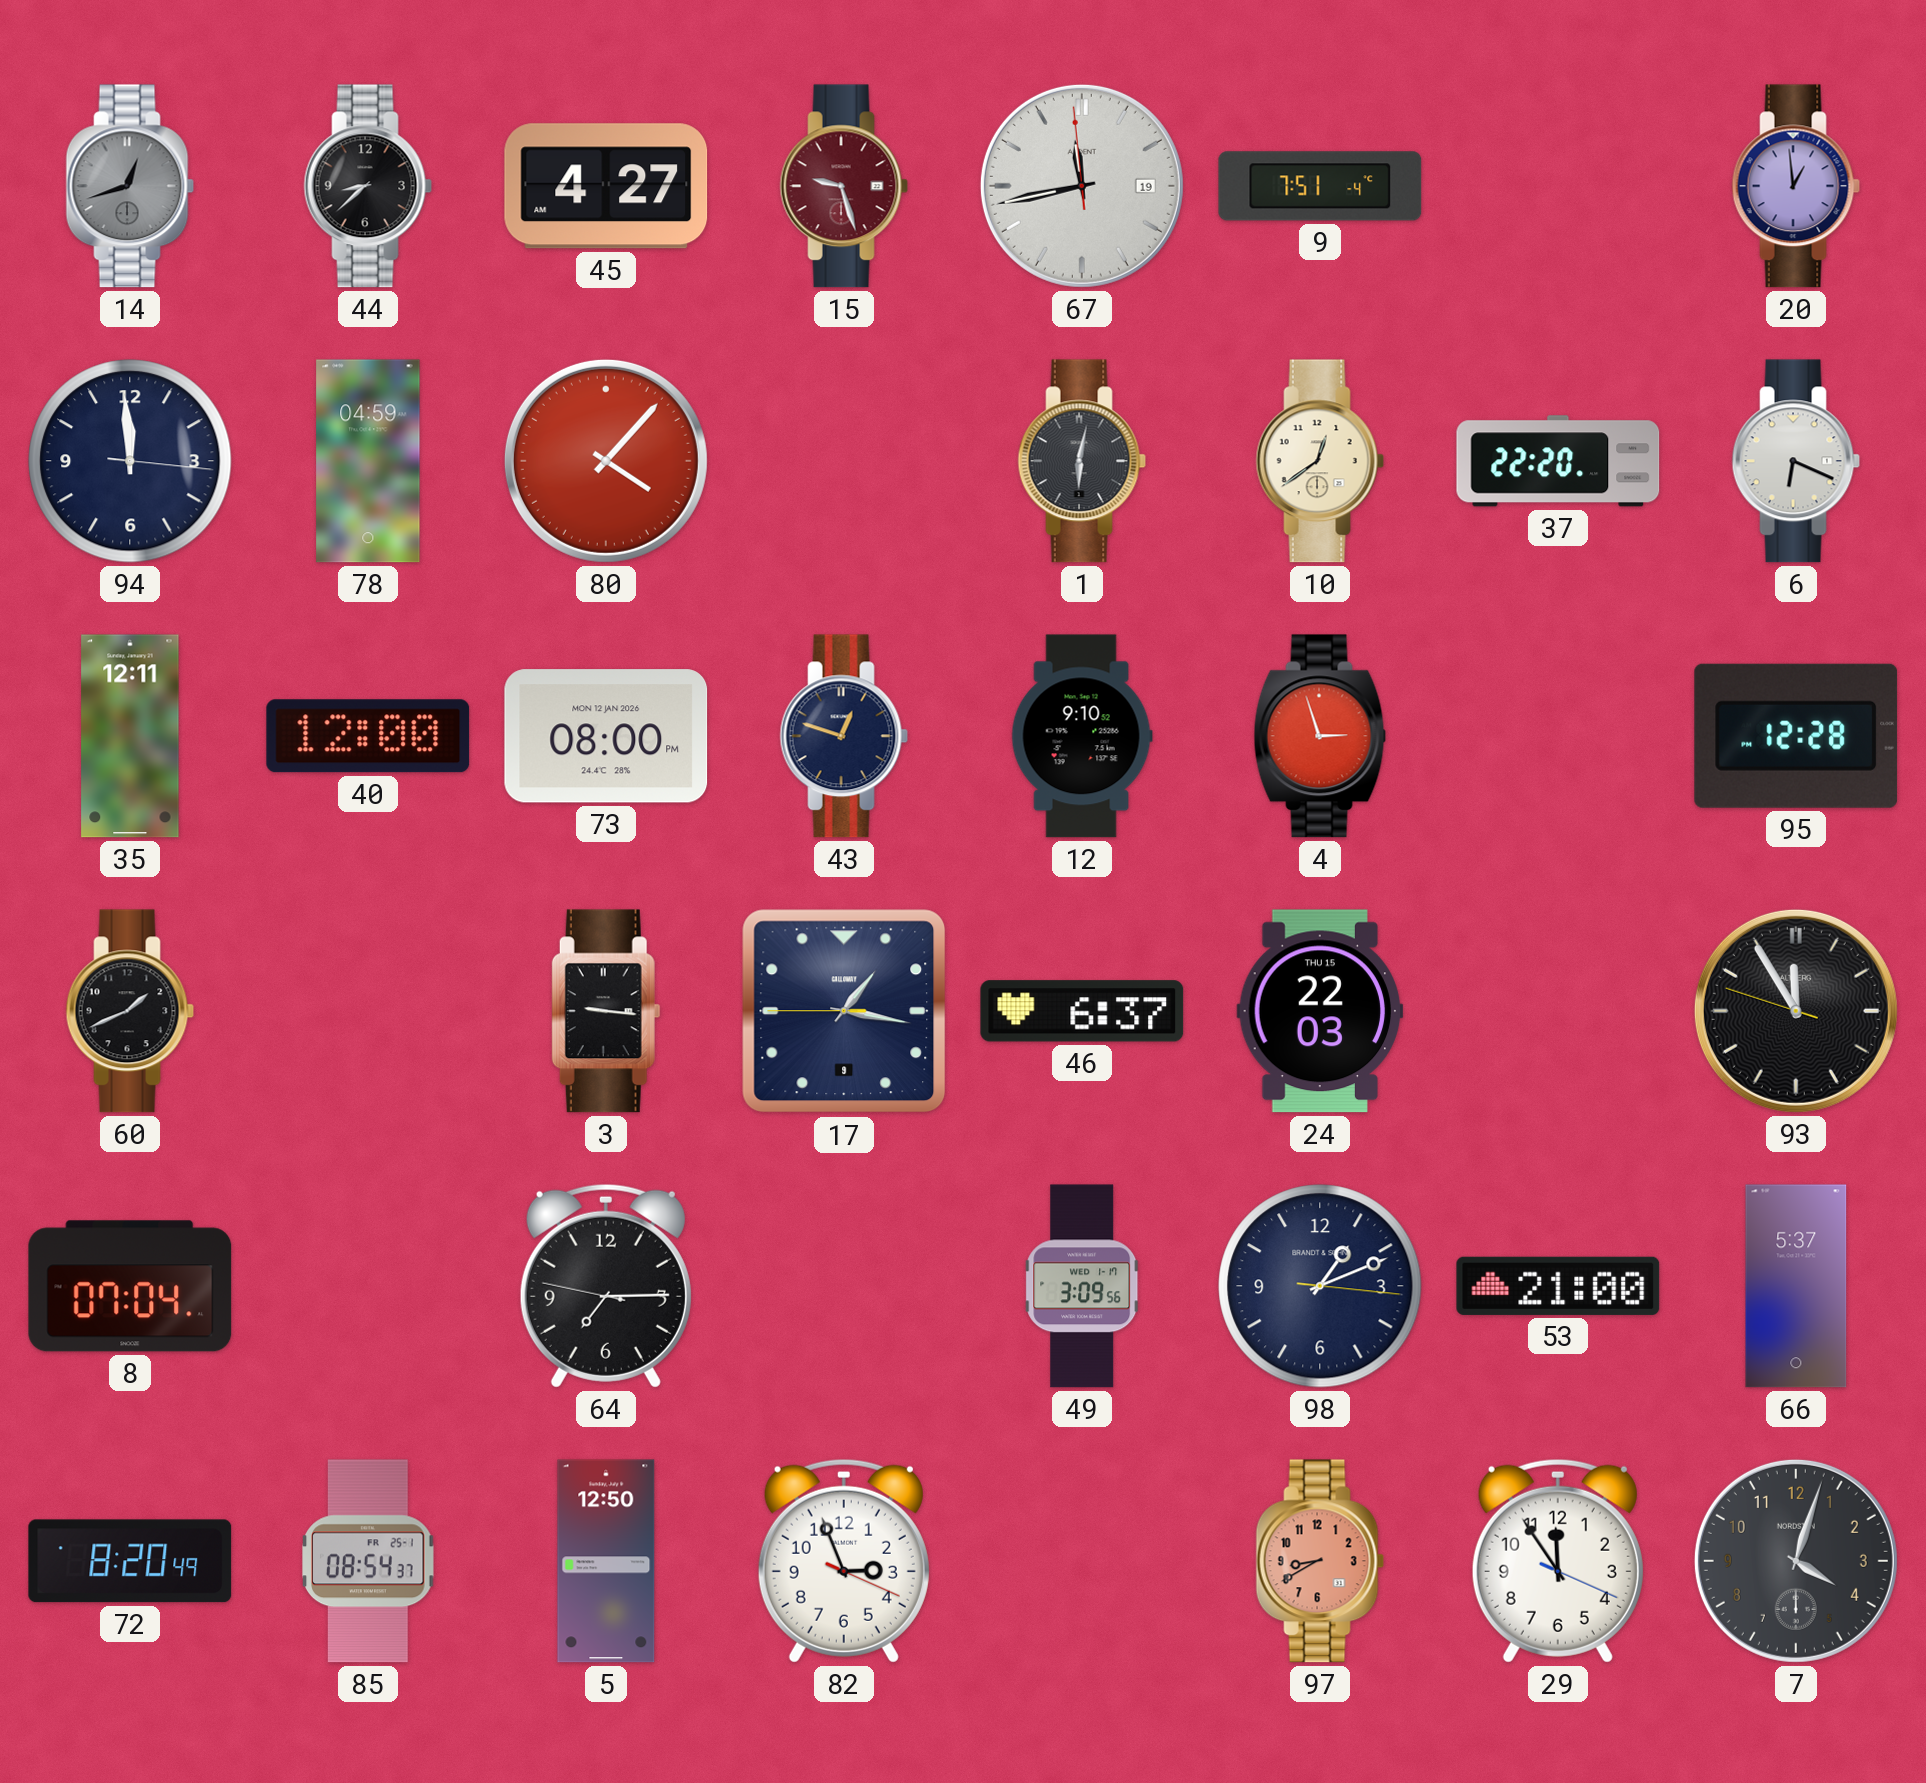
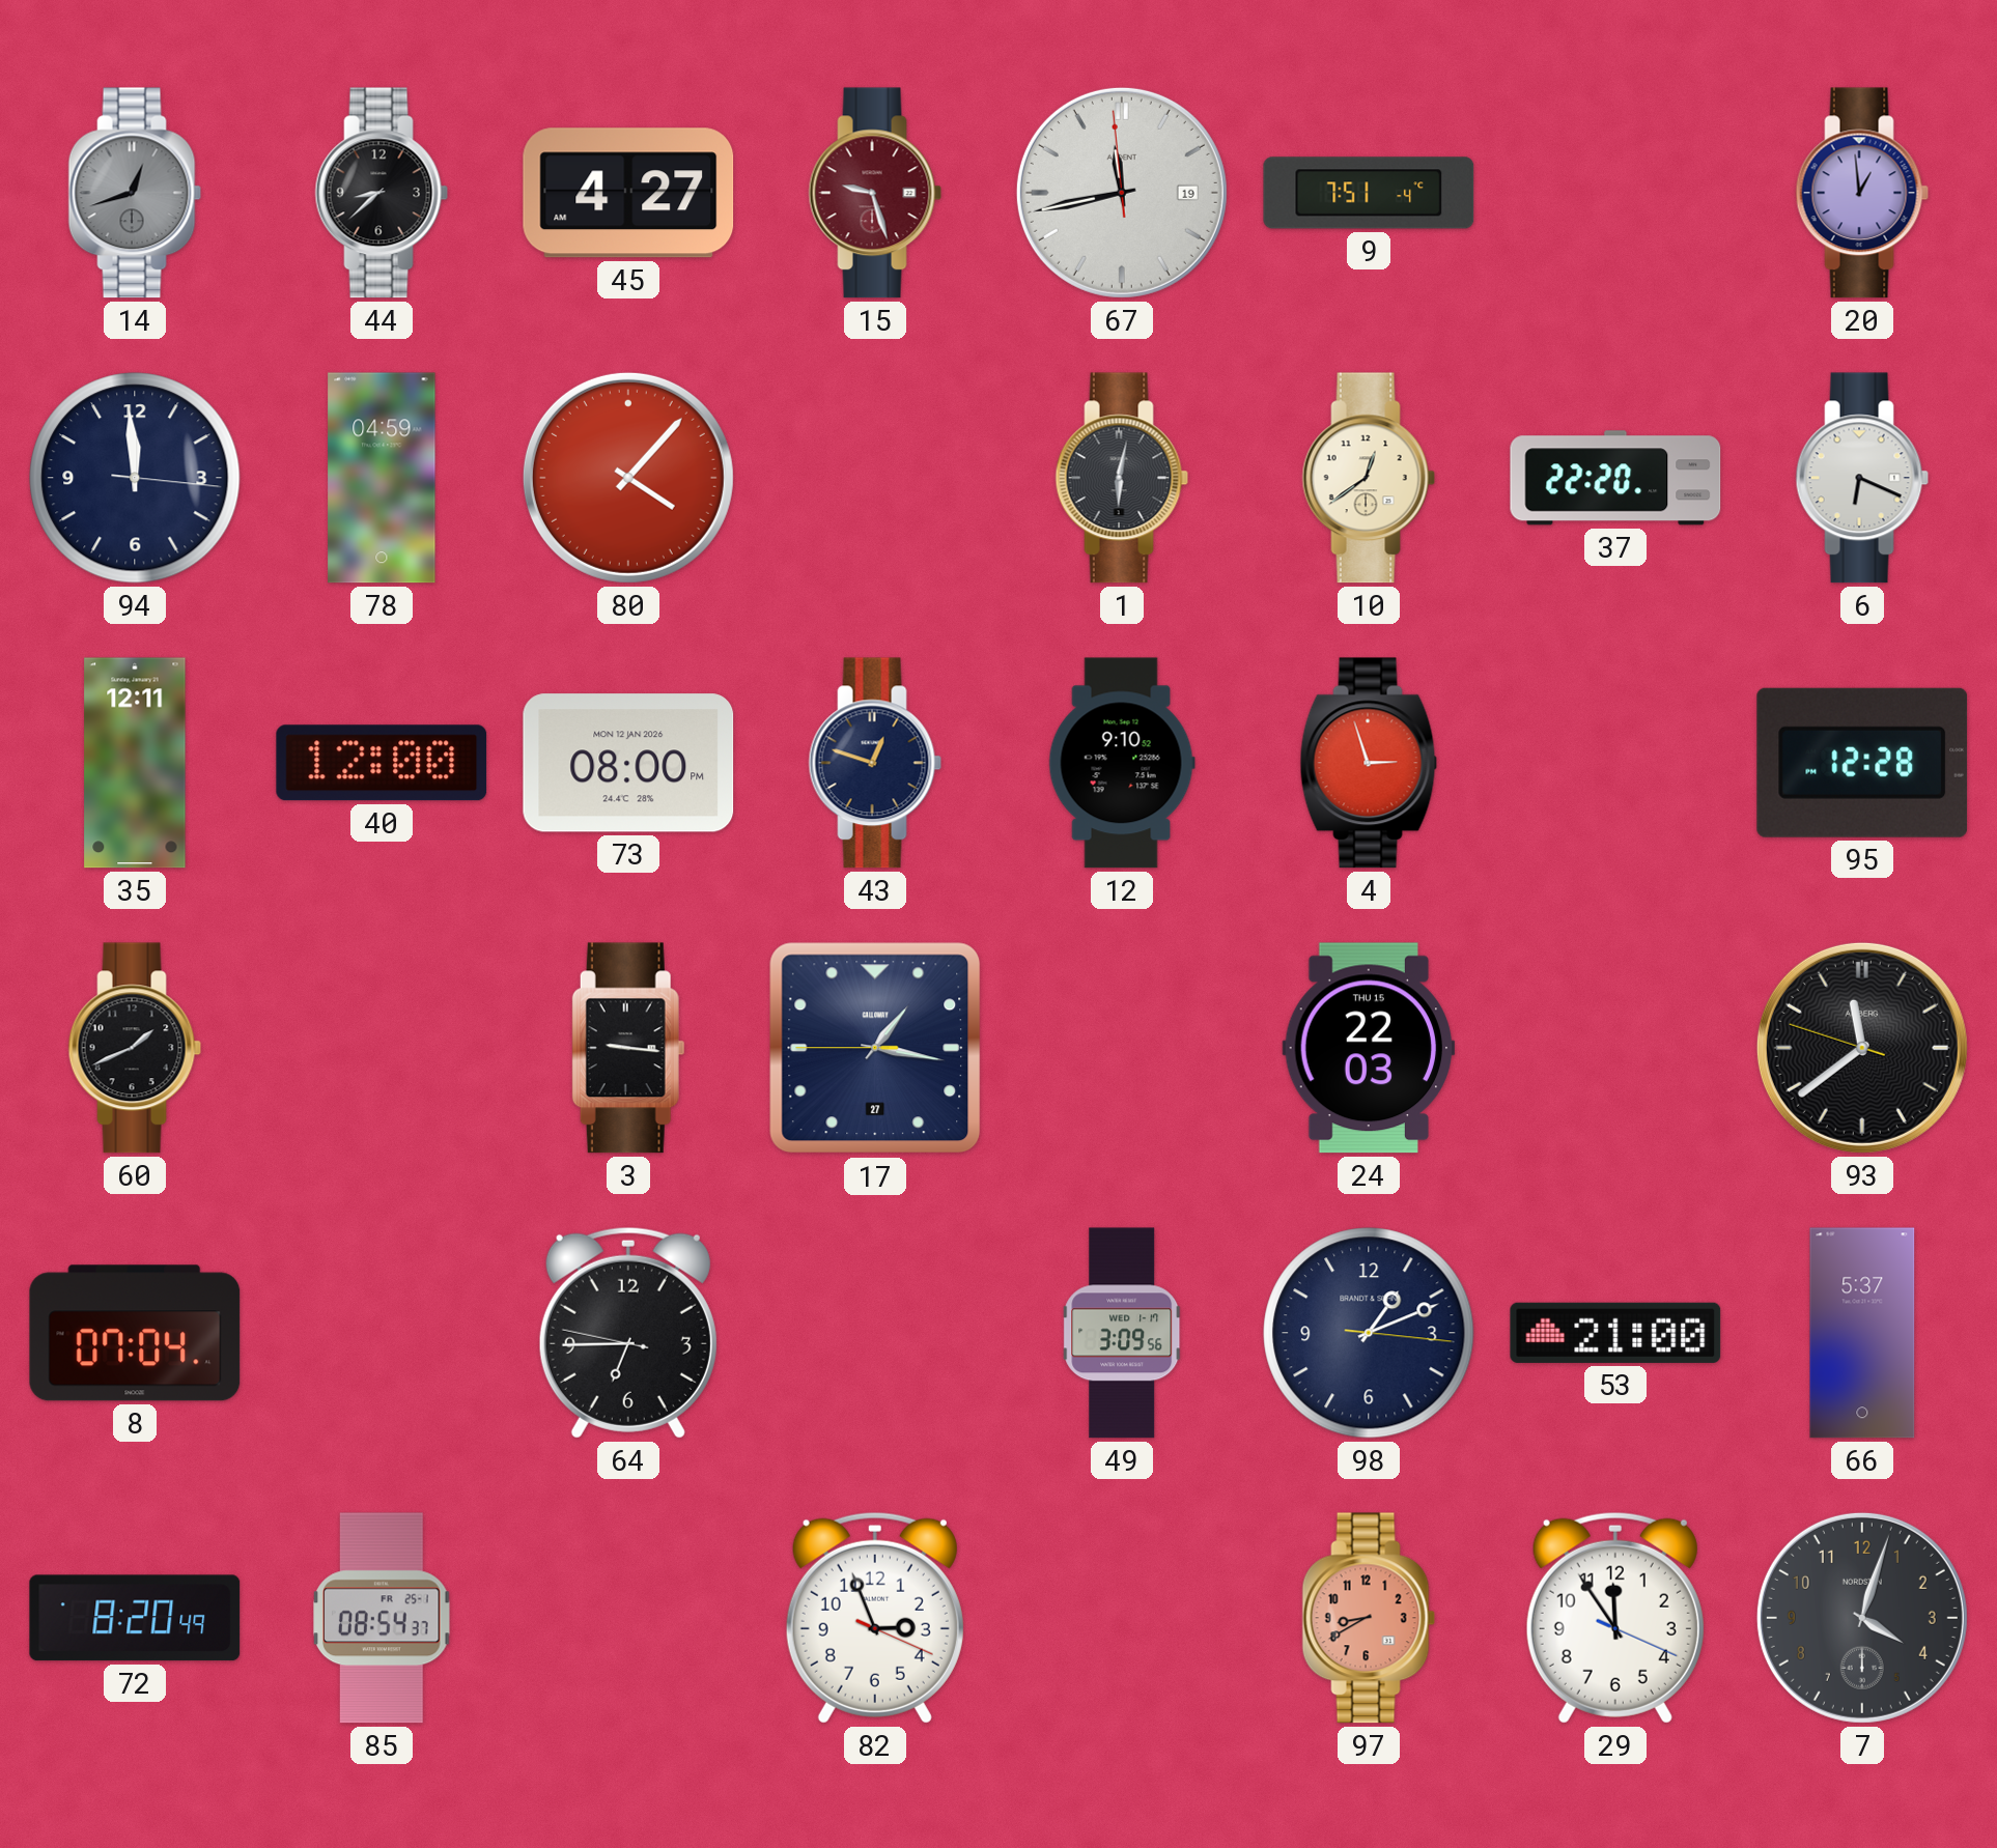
17 date: 9 -> 27 (875, 1048)
46: 6:37 -> none (1082, 1011)
93: 11:54 -> 11:38 (1862, 1048)
64: 7:14 -> 6:44 (628, 1333)
5: 12:50 -> none (606, 1561)
